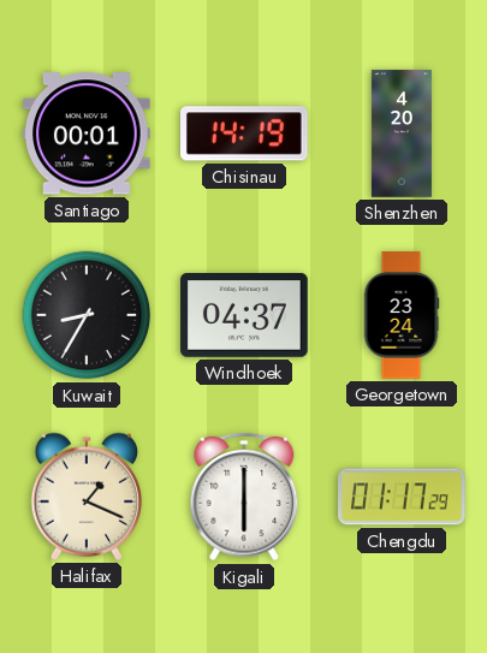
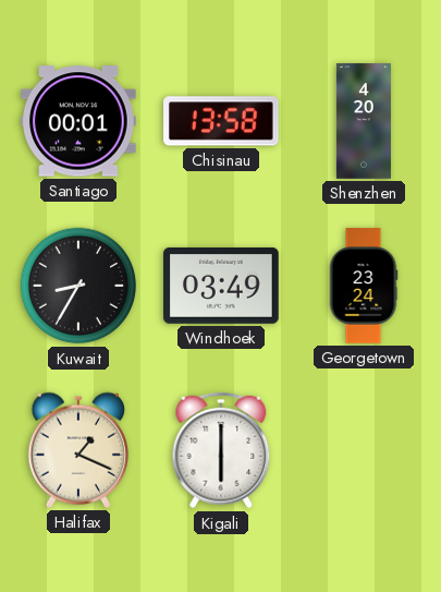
Chisinau: 14:19 -> 13:58 (222, 121)
Windhoek: 04:37 -> 03:49 (221, 287)
Chengdu: 01:17 -> none (402, 497)
